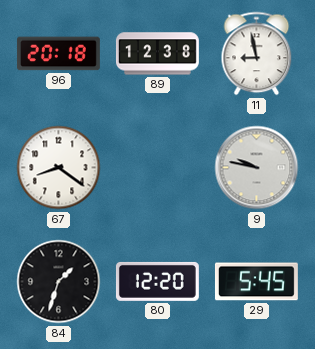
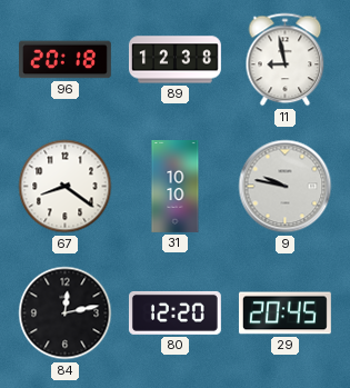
31: none -> 10:10 (176, 187)
84: 1:33 -> 12:13 (66, 314)
29: 5:45 -> 20:45 (284, 314)
